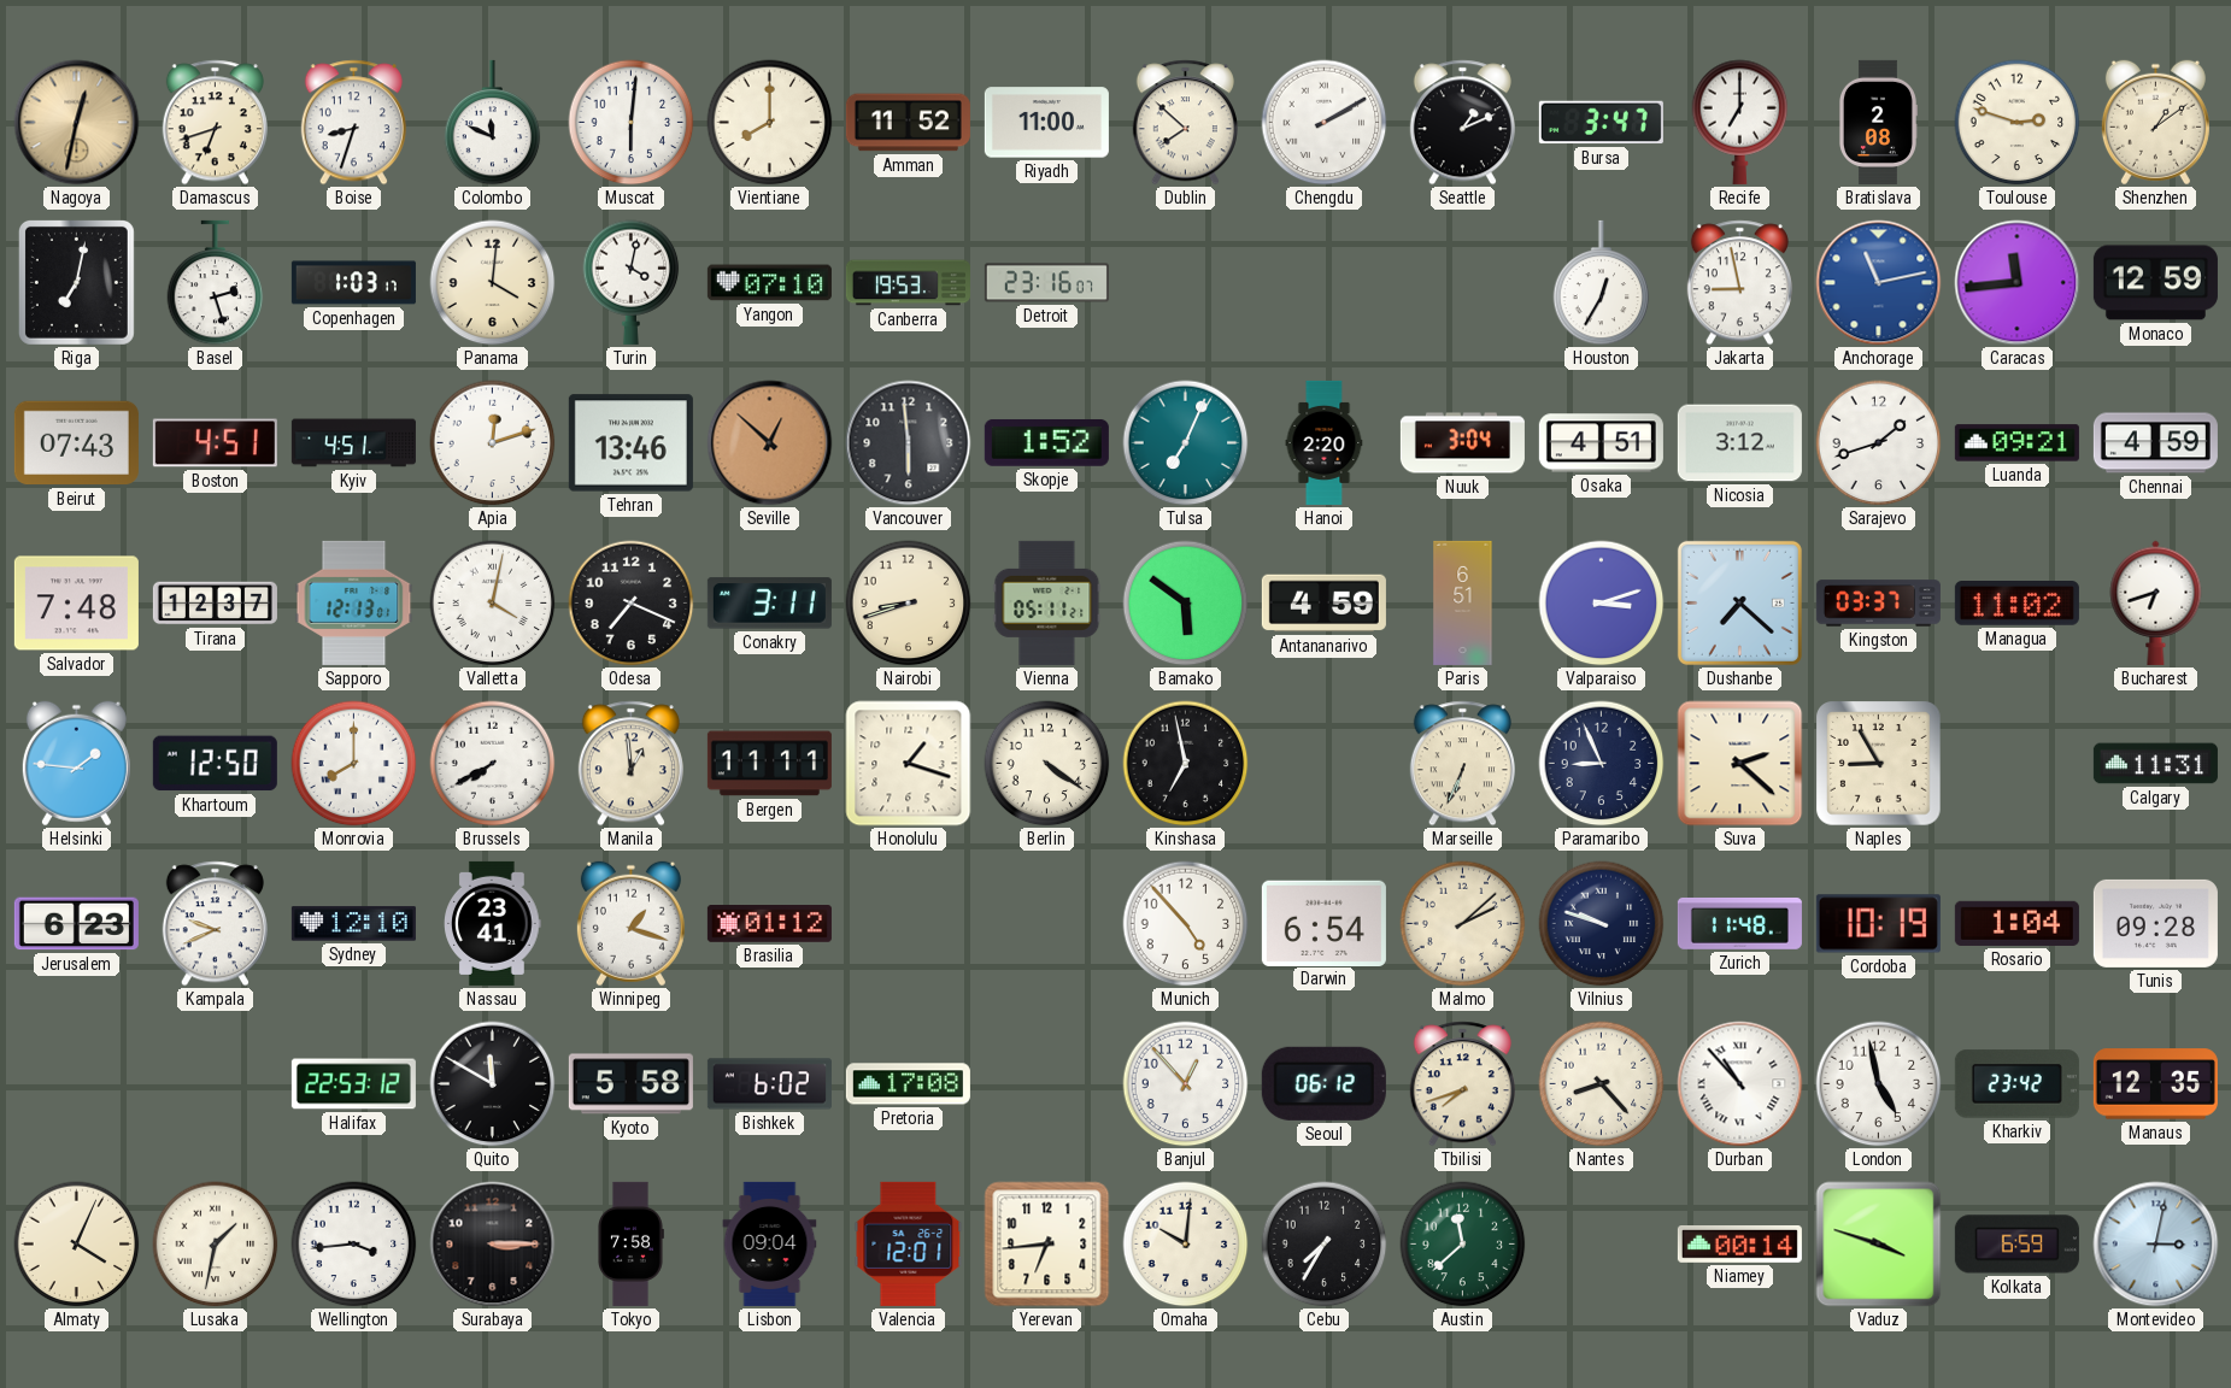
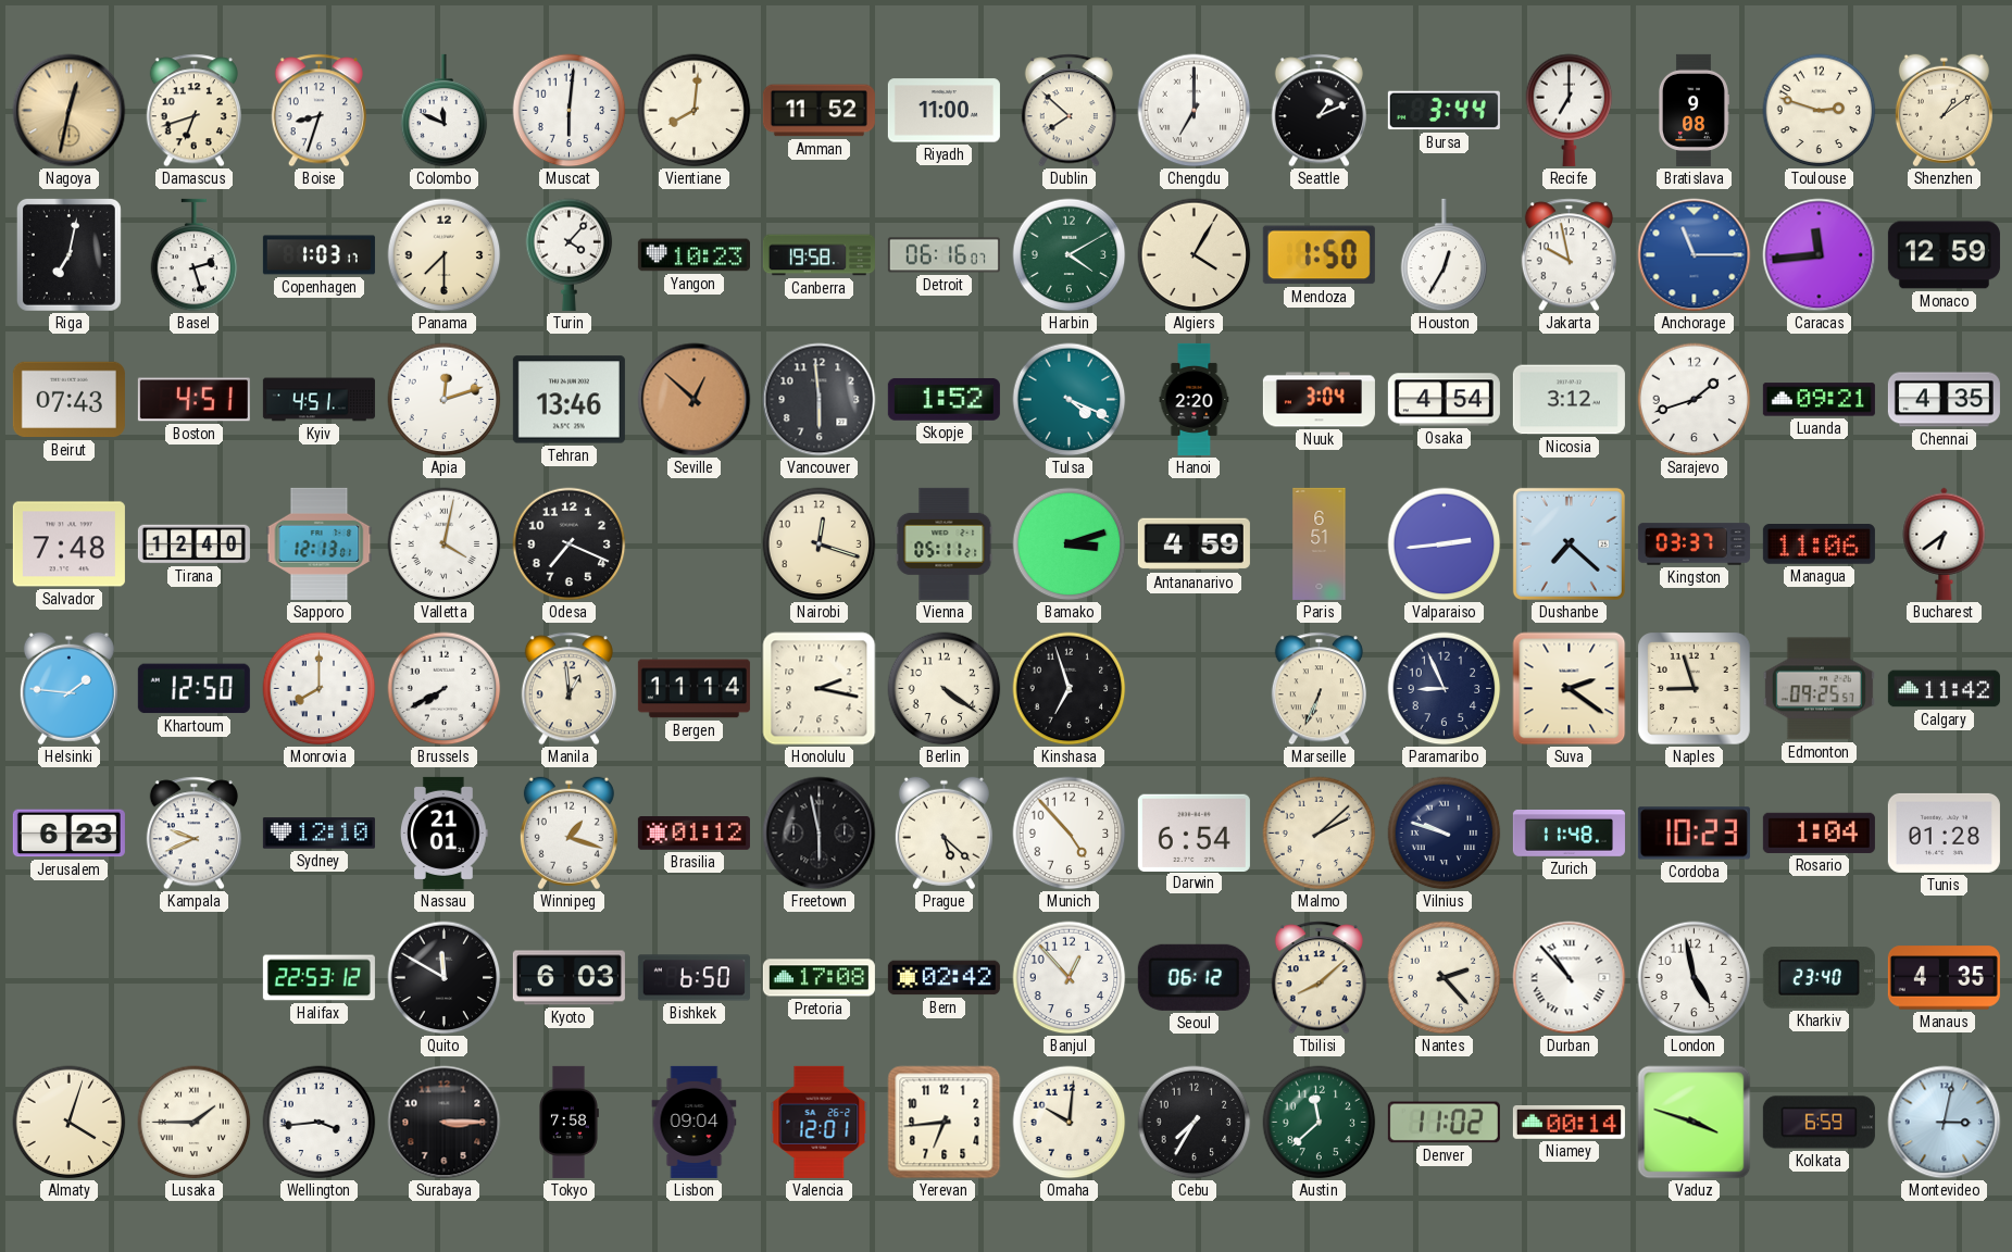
Vientiane: 8:00 -> 8:01 (695, 111)
Chengdu: 2:10 -> 7:00 (1195, 111)
Bursa: 3:47 -> 3:44 (1444, 111)
Bratislava: 2:08 -> 9:08 (1694, 110)
Panama: 4:01 -> 7:30 (445, 255)
Turin: 4:02 -> 4:07 (570, 254)
Yangon: 07:10 -> 10:23 (693, 255)
Canberra: 19:53 -> 19:58 (818, 255)
Detroit: 23:16 -> 06:16 (943, 255)
Harbin: none -> 4:10 (1070, 255)
Algiers: none -> 4:05 (1195, 255)
Mendoza: none -> 1:50 (1319, 255)
Jakarta: 8:58 -> 9:58 (1569, 255)
Anchorage: 11:13 -> 11:15 (1695, 255)
Tulsa: 7:04 -> 4:19 (1070, 400)
Osaka: 4:51 -> 4:54 (1444, 400)
Chennai: 4:59 -> 4:35 (1944, 400)
Tirana: 12:37 -> 12:40 (193, 544)
Conakry: 3:11 -> none (769, 604)
Nairobi: 8:42 -> 12:18 (820, 544)
Bamako: 5:51 -> 3:12 (1070, 544)
Valparaiso: 3:12 -> 2:44 (1445, 544)
Managua: 11:02 -> 11:06 (1819, 544)
Bucharest: 6:42 -> 6:39 (1945, 543)
Bergen: 11:11 -> 11:14 (693, 689)
Honolulu: 1:18 -> 2:17 (820, 689)
Kinshasa: 6:58 -> 6:57 (1070, 689)
Suva: 2:22 -> 2:21 (1570, 689)
Naples: 8:55 -> 8:57 (1695, 689)
Edmonton: none -> 09:25 (1819, 689)
Calgary: 11:31 -> 11:42 (1944, 689)
Nassau: 23:41 -> 21:01 (445, 832)
Freetown: none -> 5:58 (820, 834)
Prague: none -> 5:22 (943, 834)
Cordoba: 10:19 -> 10:23 (1694, 834)
Tunis: 09:28 -> 01:28 (1944, 832)
Kyoto: 5:58 -> 6:03 (568, 978)
Bishkek: 6:02 -> 6:50 (693, 978)
Bern: none -> 02:42 (943, 978)
Tbilisi: 7:42 -> 8:08 (1319, 978)
Nantes: 8:23 -> 2:23 (1445, 978)
Kharkiv: 23:42 -> 23:40 (1819, 978)
Manaus: 12:35 -> 4:35 (1944, 978)
Almaty: 4:04 -> 4:03 (70, 1123)
Lusaka: 1:32 -> 1:45 (195, 1123)
Denver: none -> 11:02 (1444, 1123)
